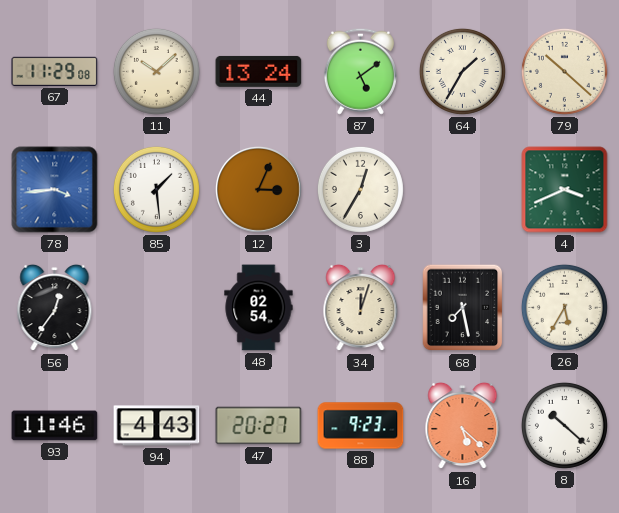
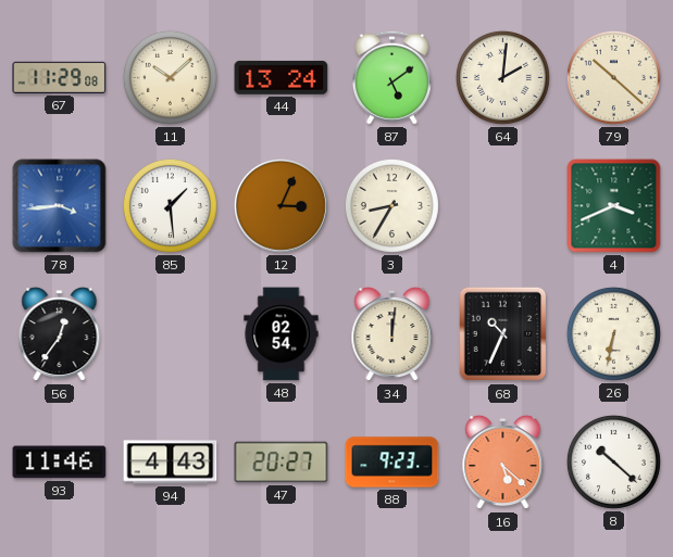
64: 1:35 -> 2:01 (502, 77)
3: 12:35 -> 8:35 (391, 205)
34: 12:03 -> 12:01 (392, 334)
68: 7:28 -> 10:34 (503, 334)
26: 5:35 -> 6:32 (613, 333)
